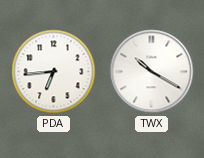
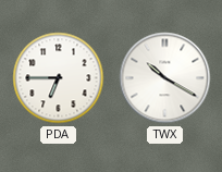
PDA: 6:44 -> 6:45 (59, 78)
